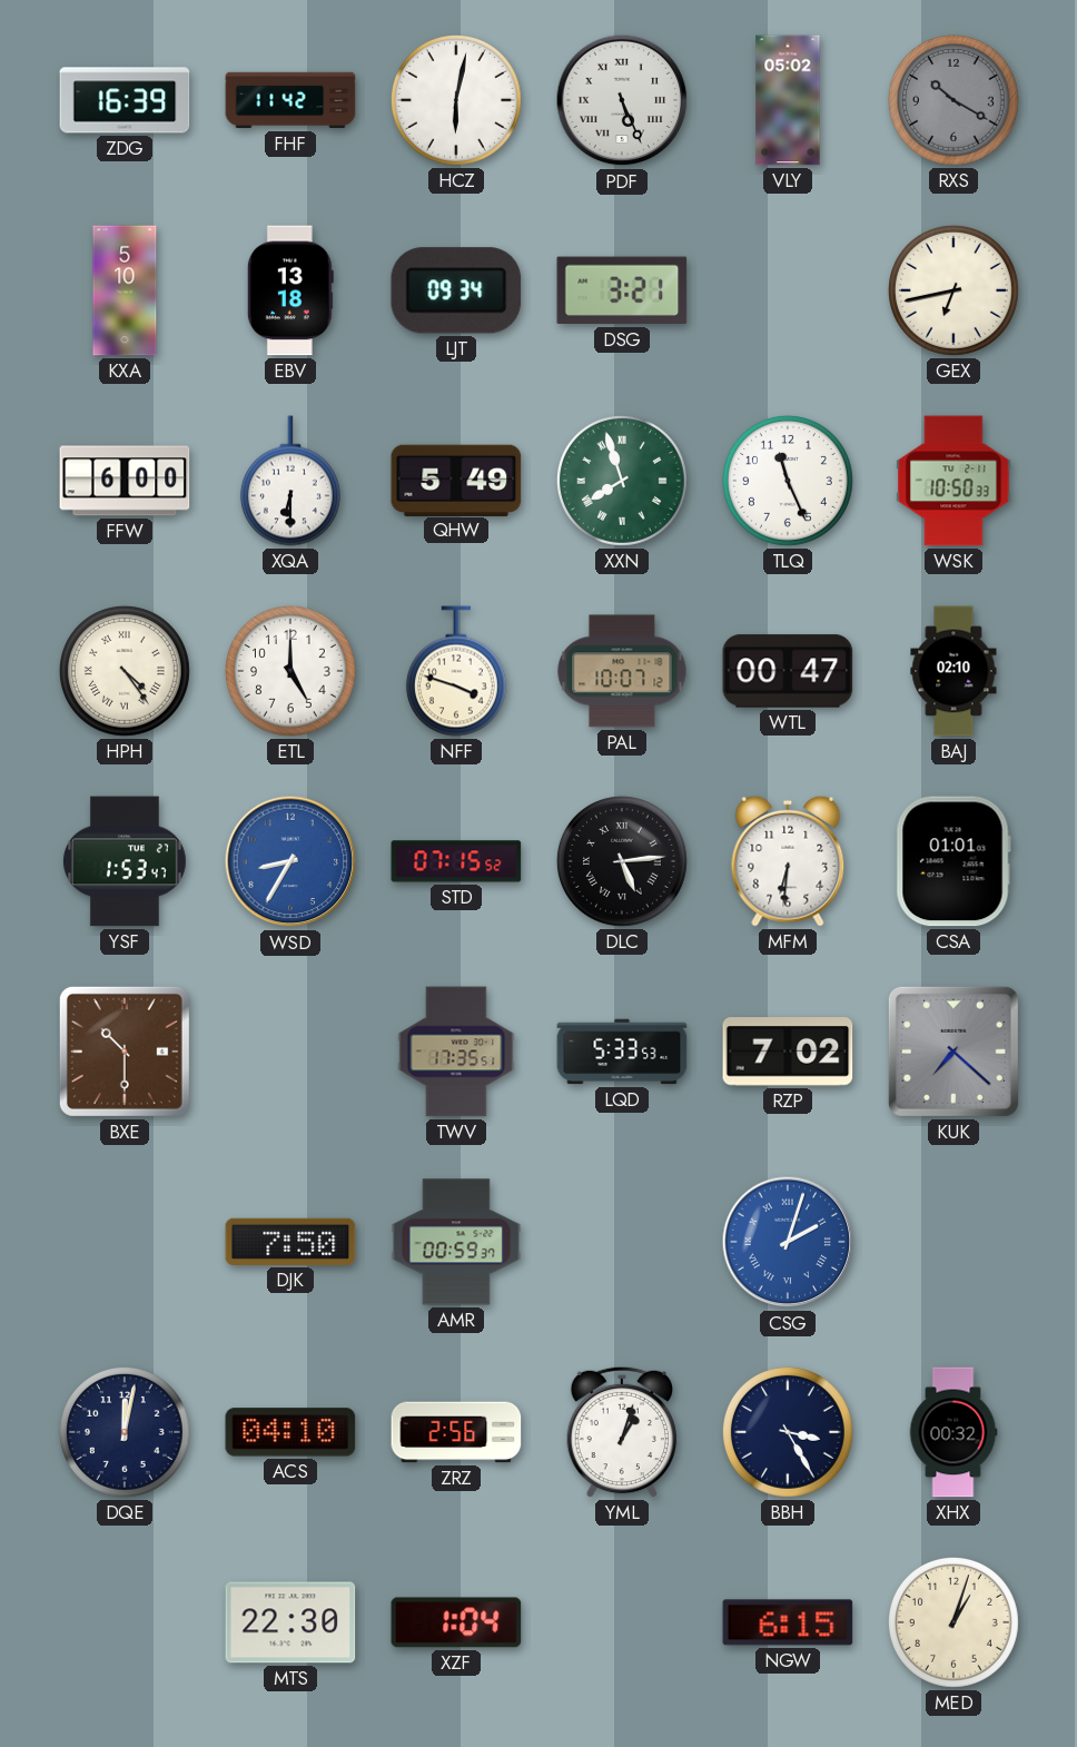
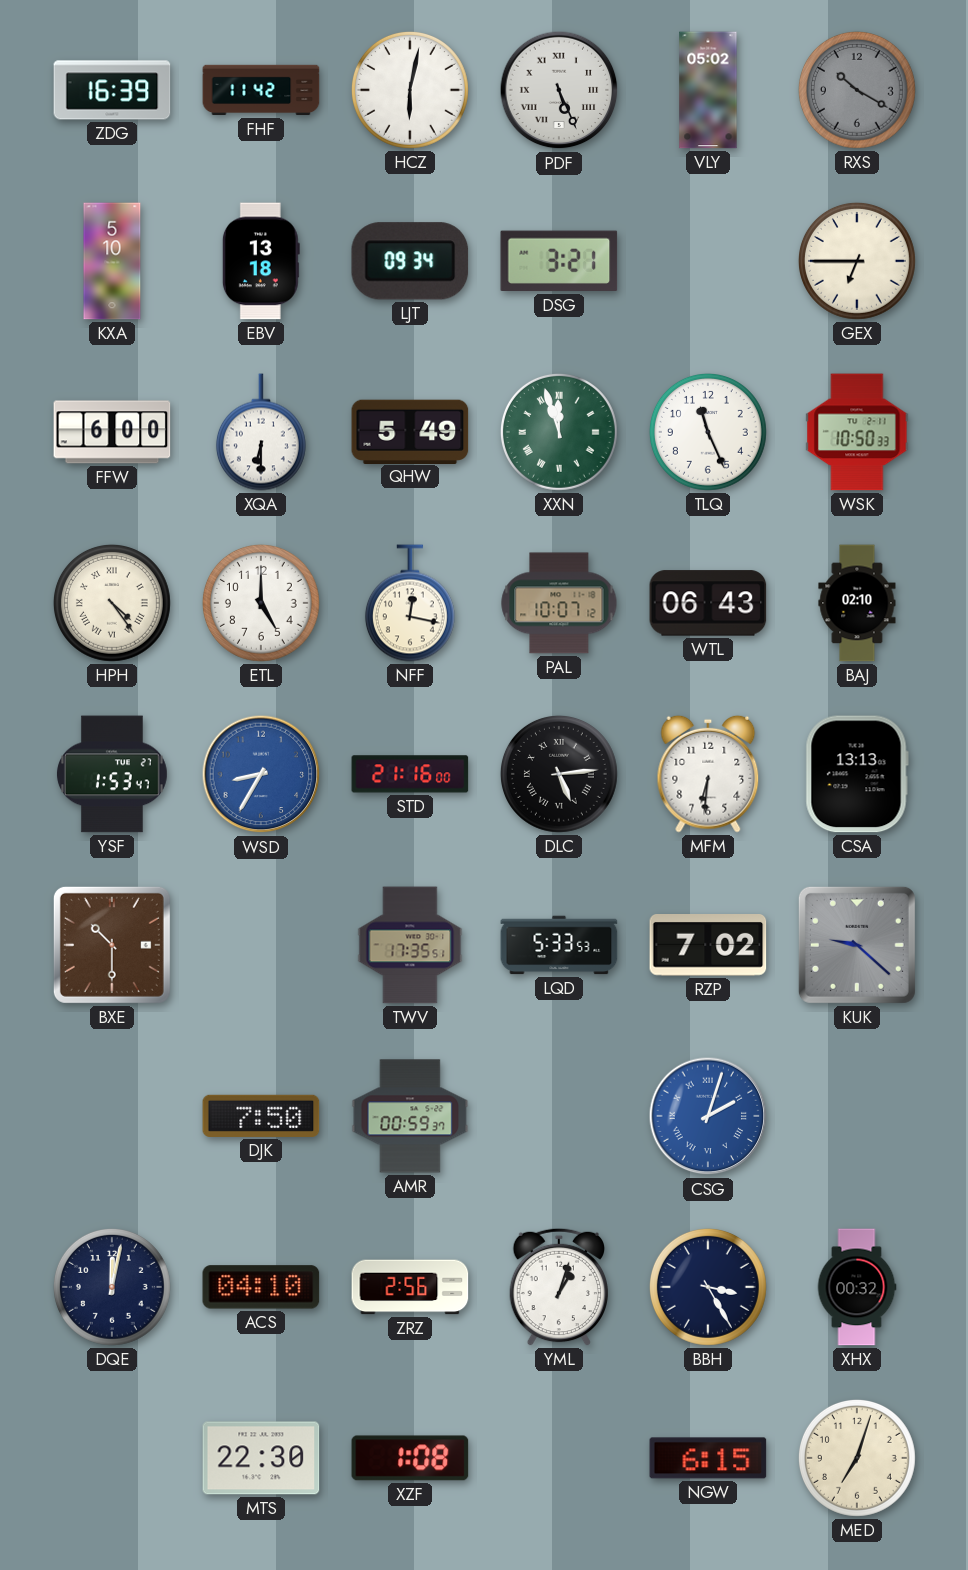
GEX: 6:43 -> 6:45 (857, 261)
XXN: 7:57 -> 11:57 (559, 432)
NFF: 3:48 -> 12:17 (410, 603)
WTL: 00:47 -> 06:43 (708, 603)
STD: 07:15 -> 21:16 (410, 774)
CSA: 01:01 -> 13:13 (857, 774)
KUK: 7:22 -> 9:22 (857, 945)
XZF: 1:04 -> 1:08 (410, 1458)
MED: 1:03 -> 7:03 (857, 1458)
